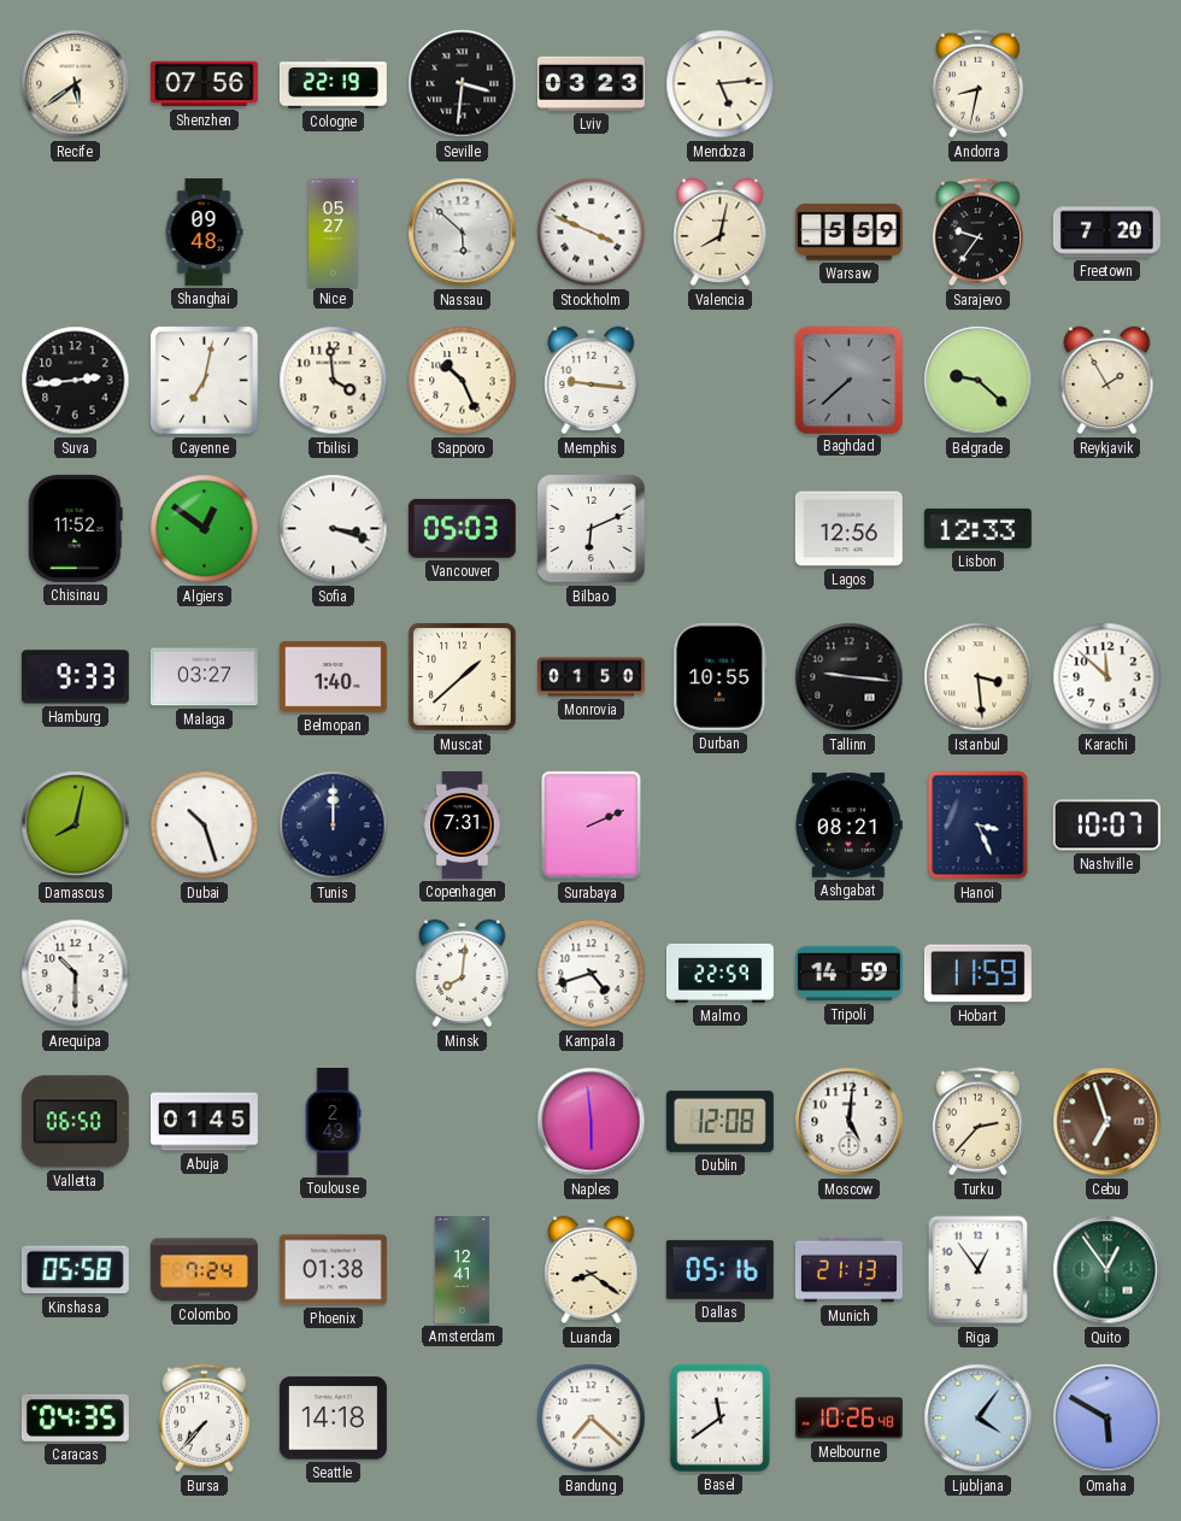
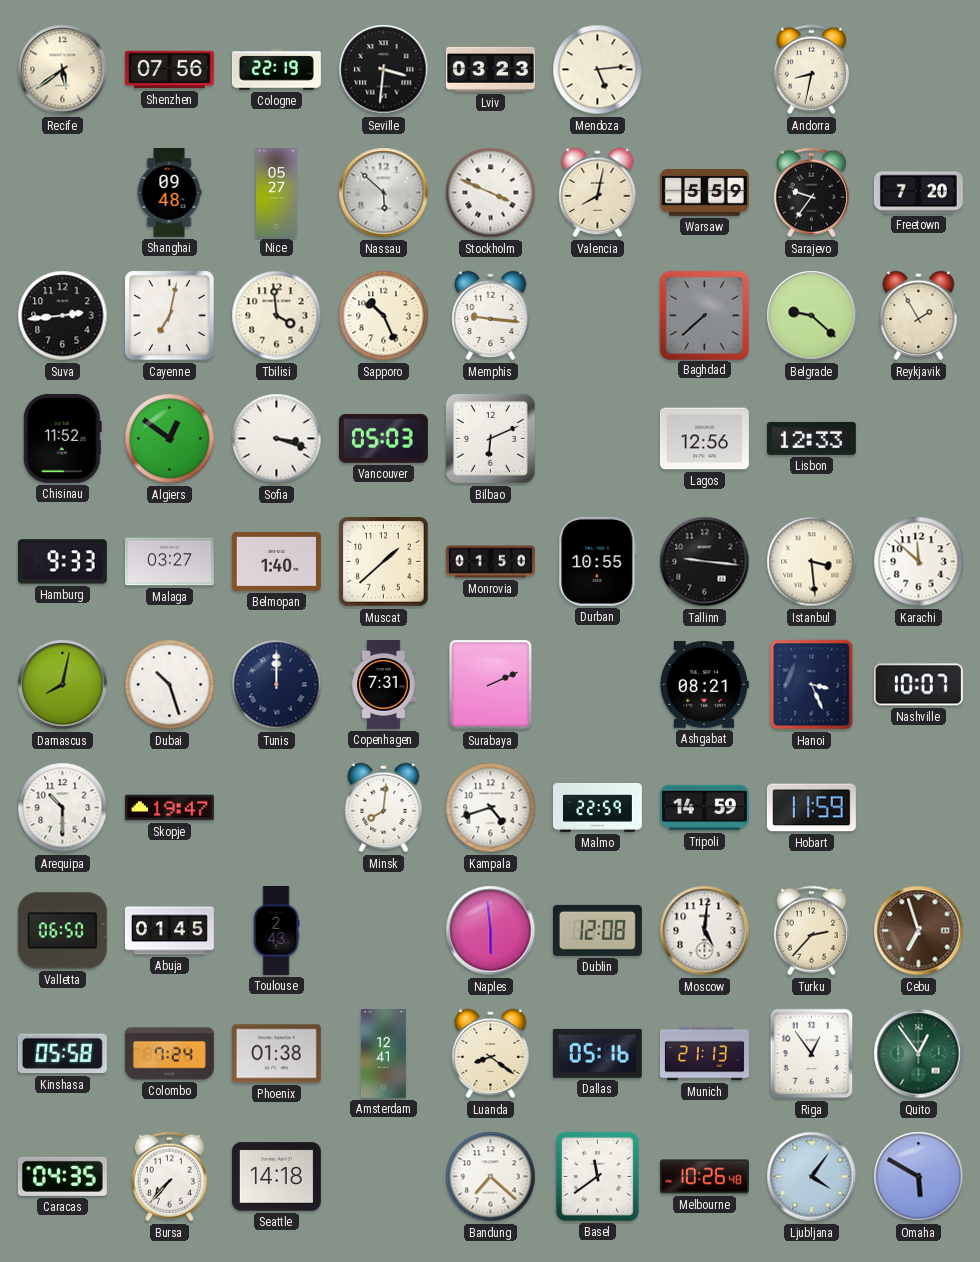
Skopje: none -> 19:47 (169, 808)
